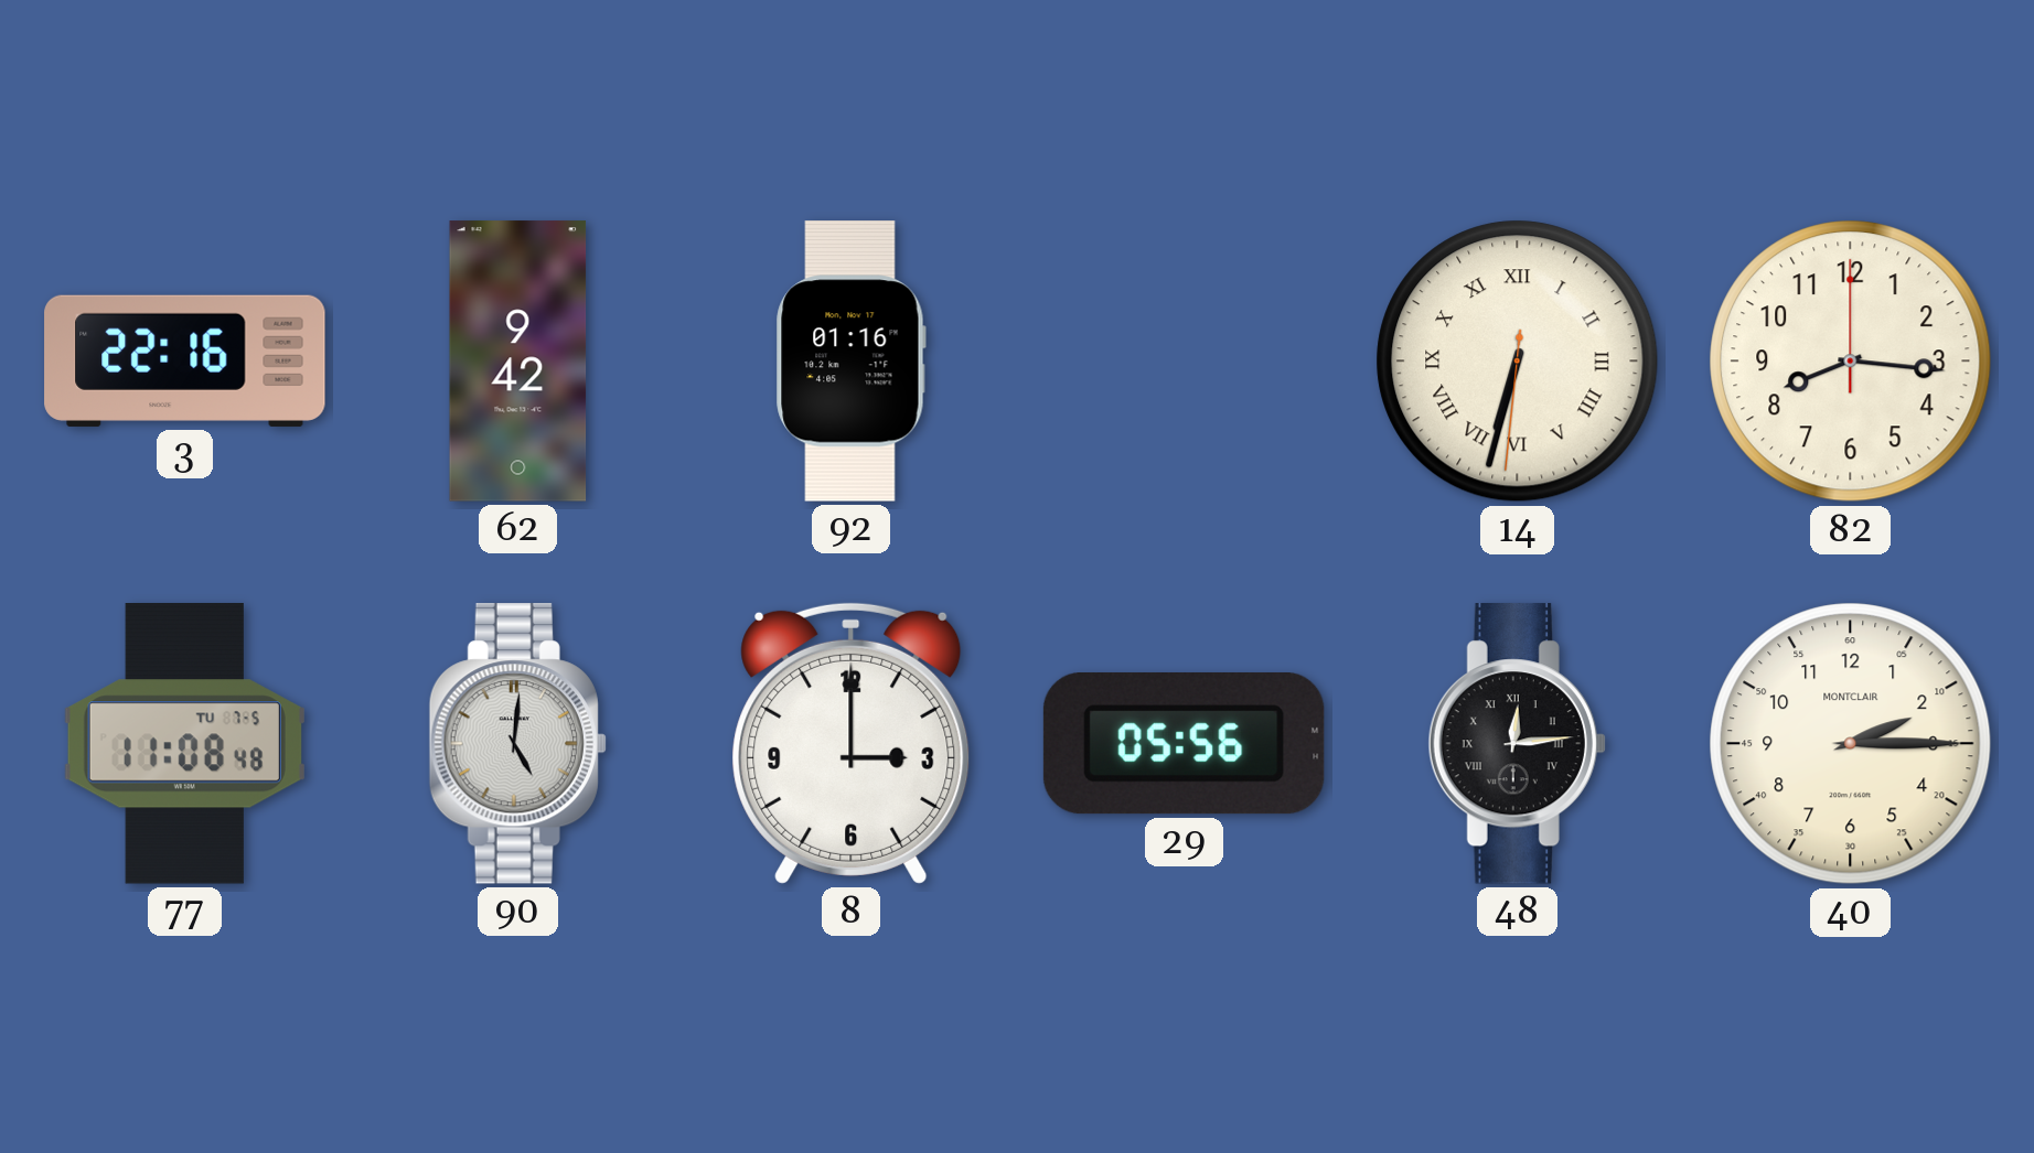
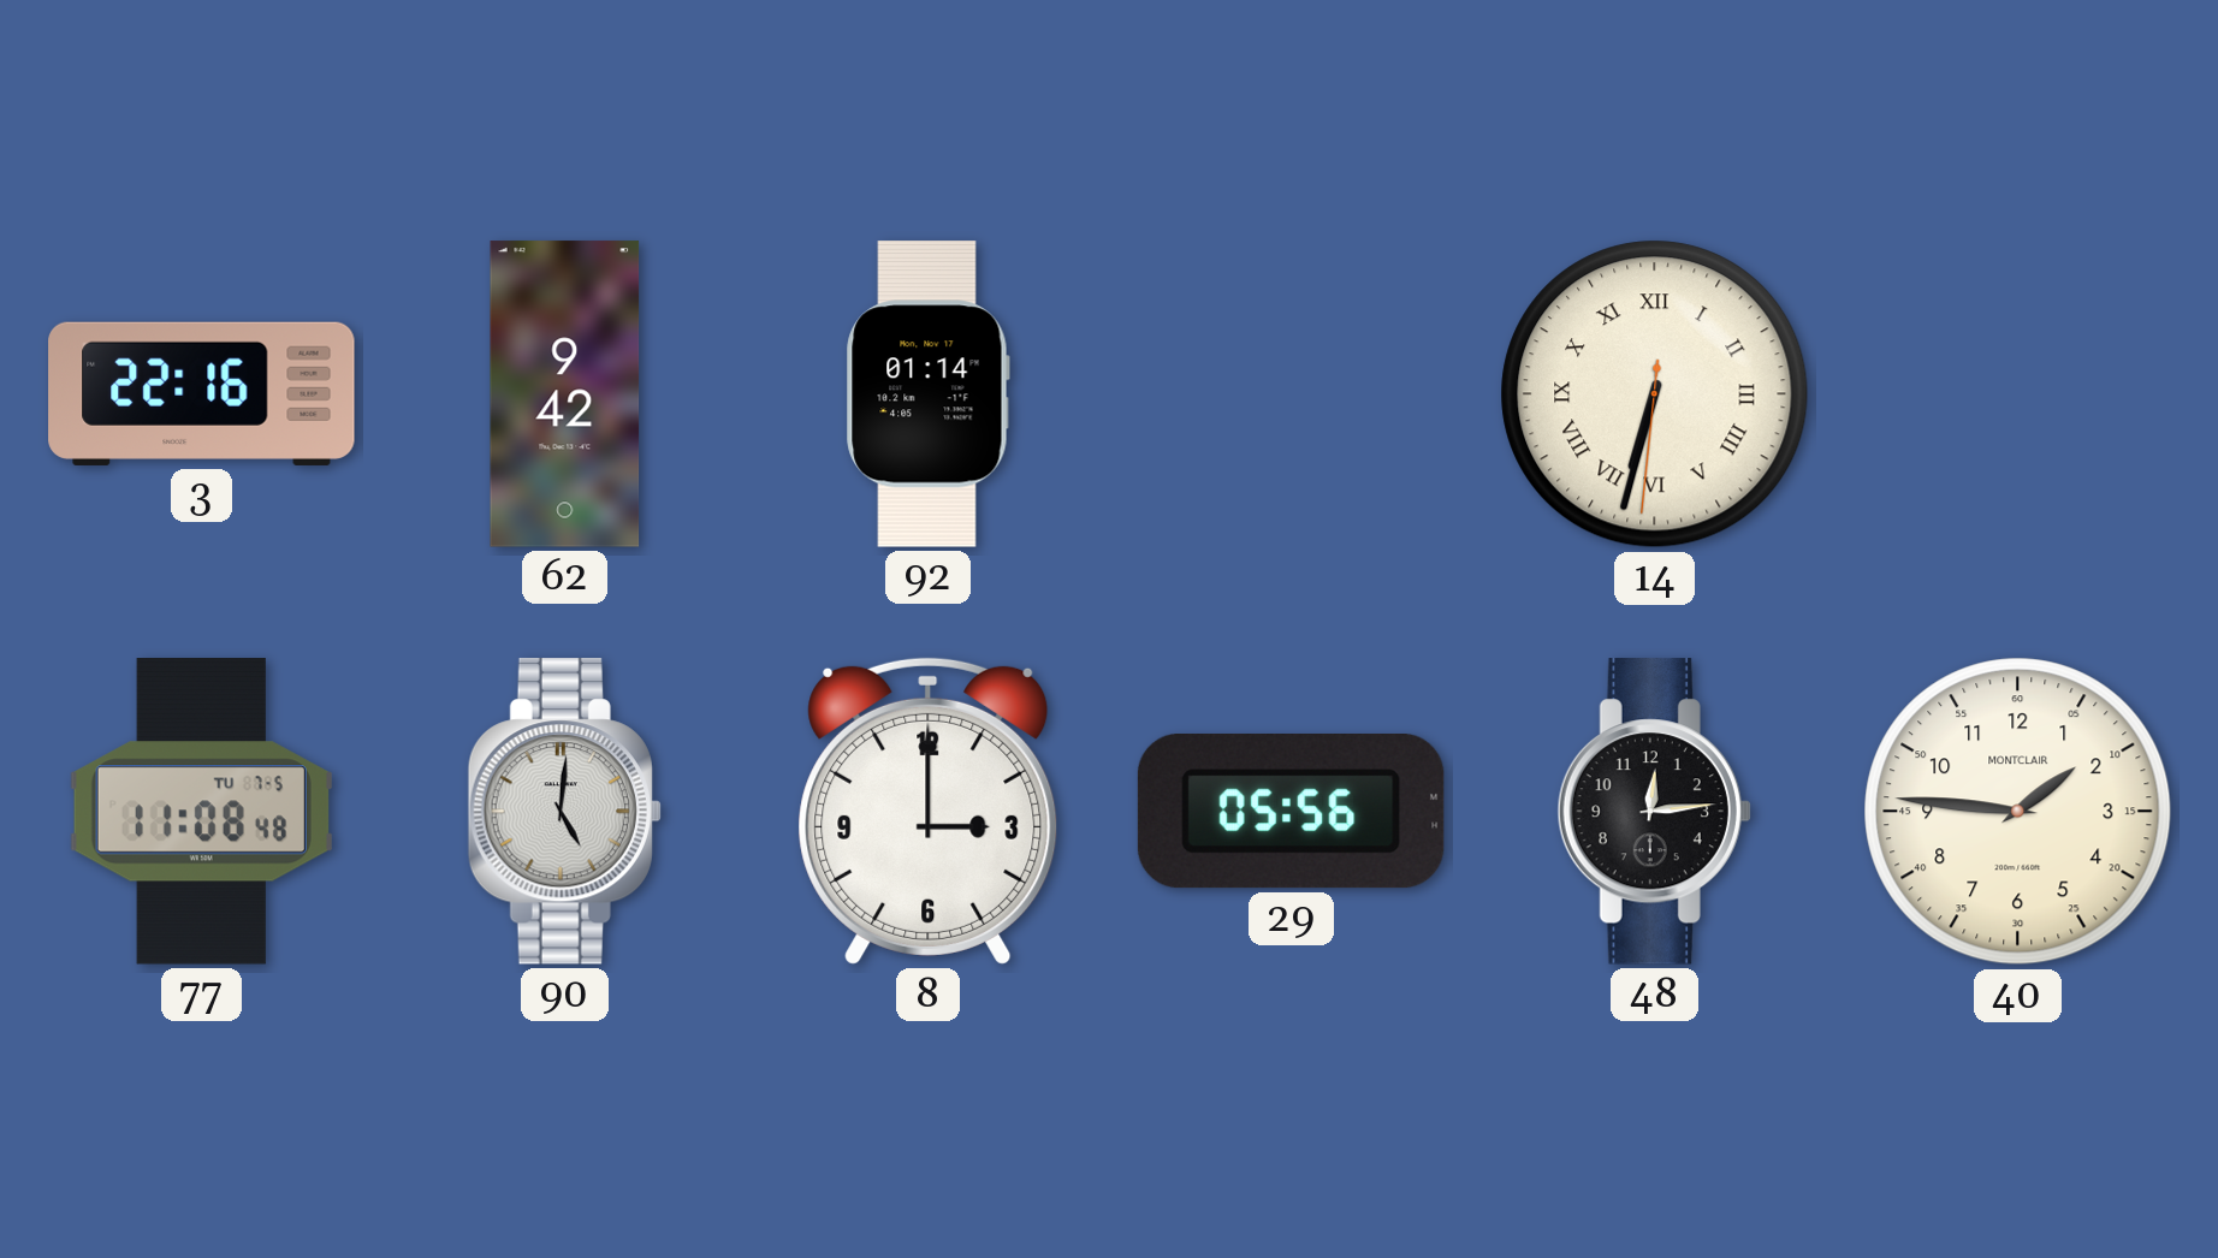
92: 01:16 -> 01:14 (927, 394)
82: 8:16 -> none (1851, 362)
48 numerals: Roman -> Arabic (1654, 812)
40: 2:15 -> 1:46 (2018, 812)
